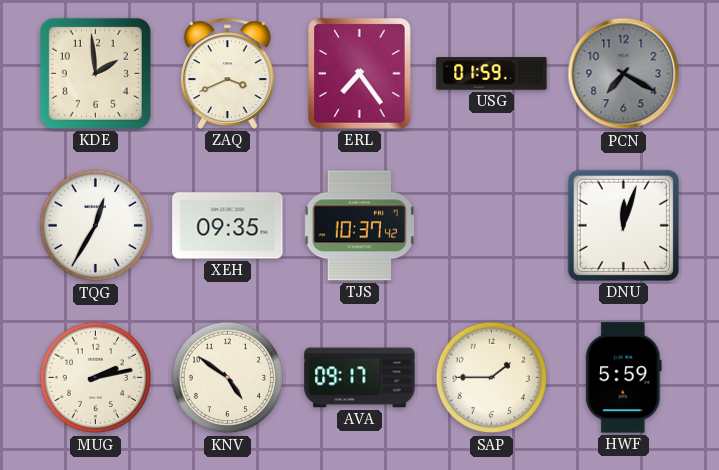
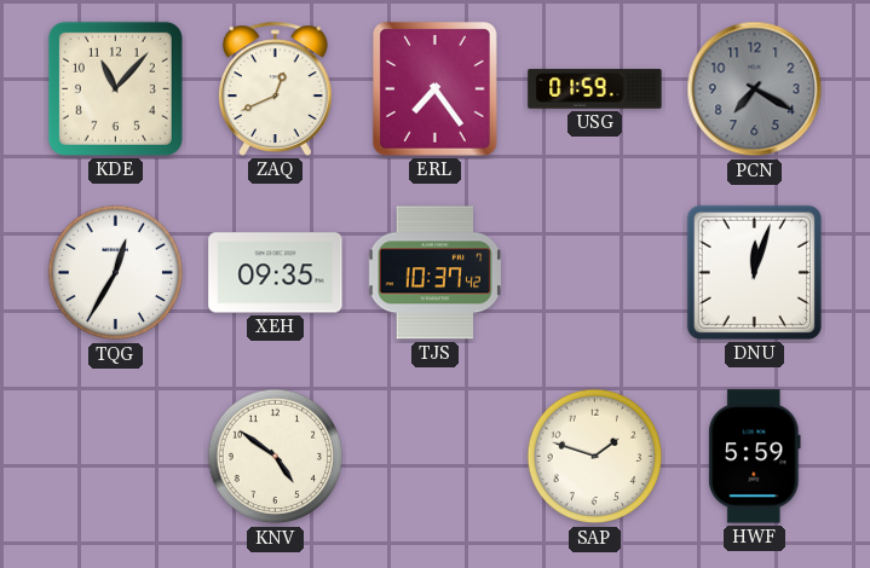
KDE: 1:59 -> 11:07 (115, 88)
ZAQ: 3:41 -> 12:41 (275, 88)
MUG: 2:13 -> none (96, 378)
AVA: 09:17 -> none (360, 378)
SAP: 1:45 -> 1:48 (595, 457)
